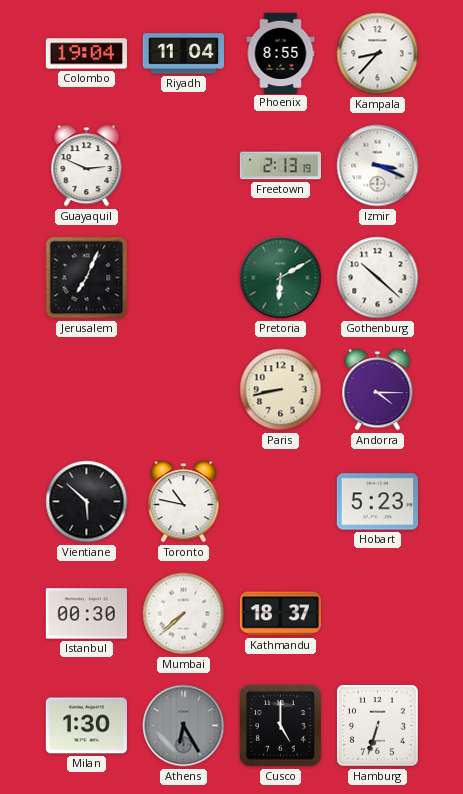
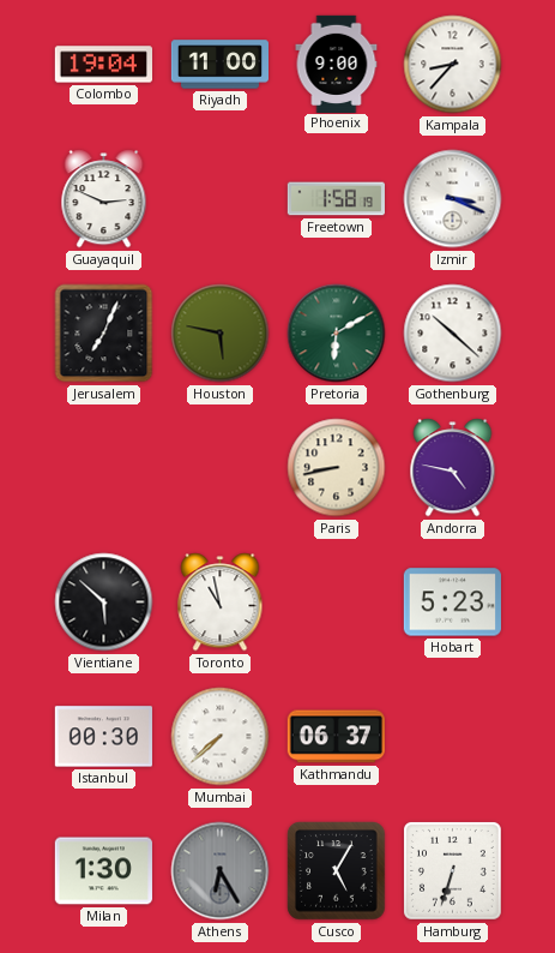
Riyadh: 11:04 -> 11:00 (219, 65)
Phoenix: 8:55 -> 9:00 (337, 64)
Freetown: 2:13 -> 1:58 (336, 199)
Houston: none -> 5:47 (221, 334)
Andorra: 4:15 -> 4:47 (453, 468)
Toronto: 10:47 -> 10:58 (221, 603)
Kathmandu: 18:37 -> 06:37 (336, 737)
Cusco: 5:00 -> 5:05 (337, 871)
